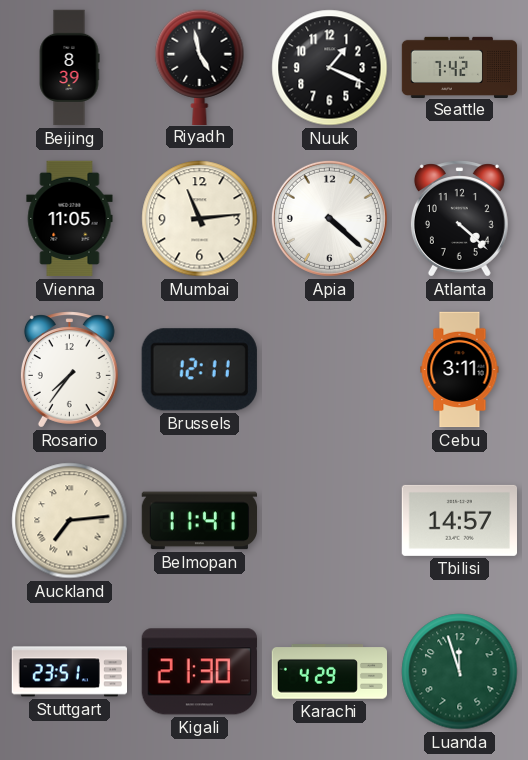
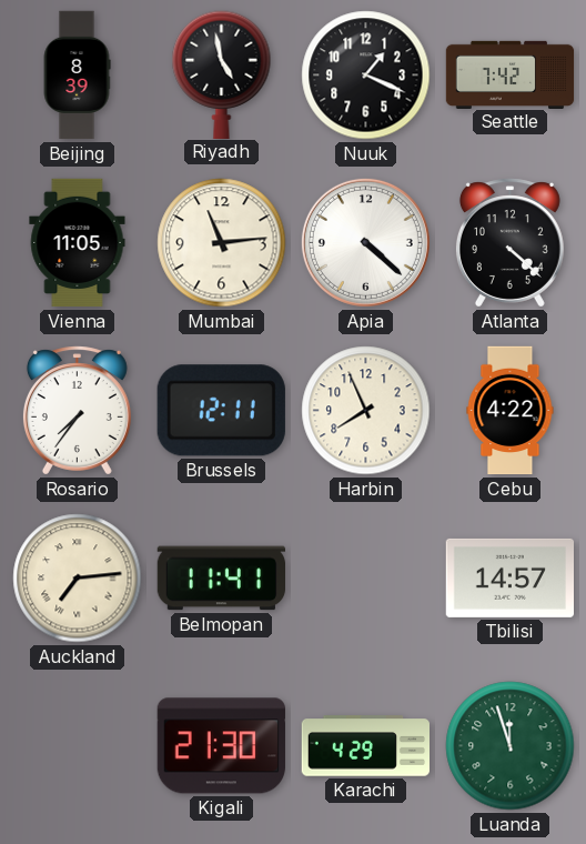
Harbin: none -> 7:56 (366, 411)
Cebu: 3:11 -> 4:22 (511, 411)
Stuttgart: 23:51 -> none (69, 672)
